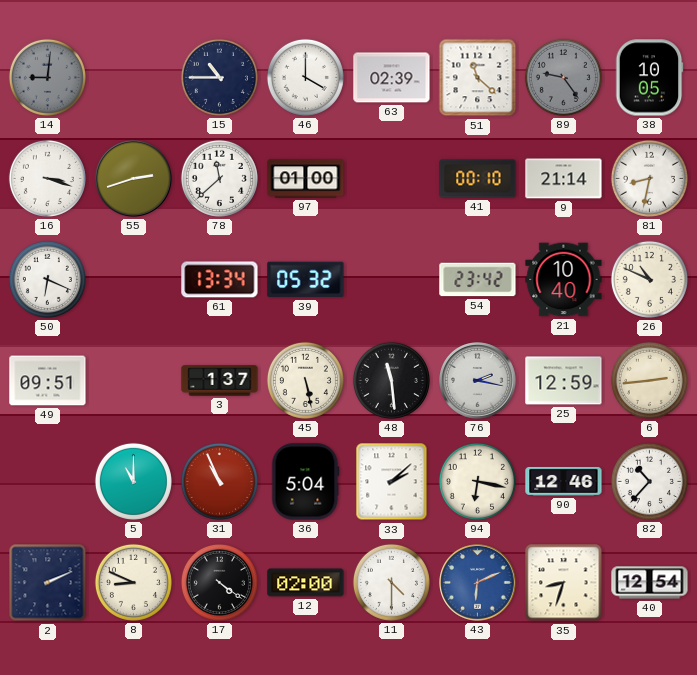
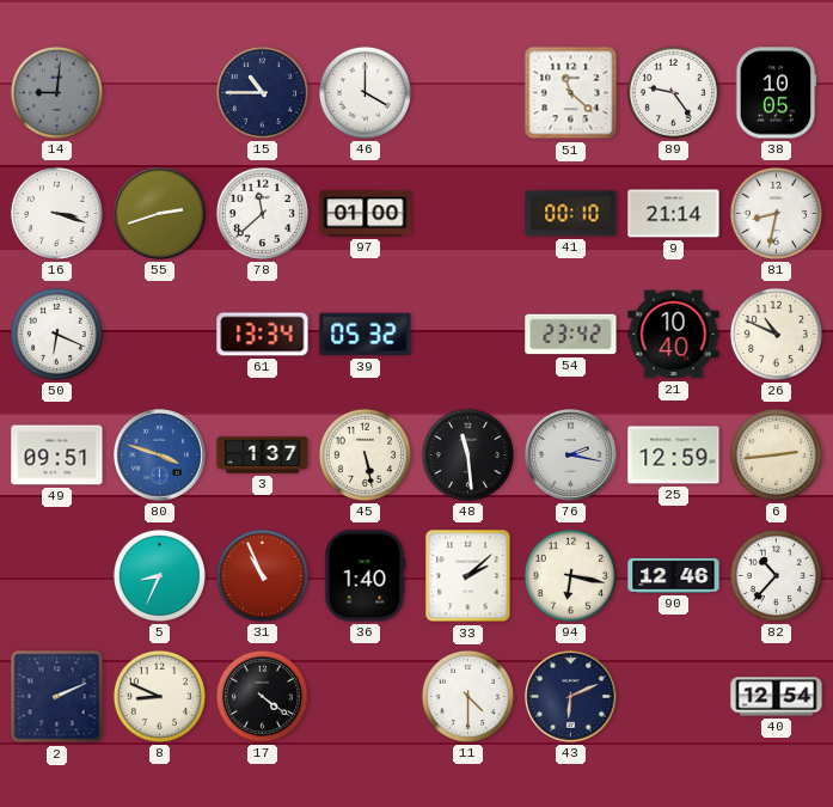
63: 02:39 -> none (392, 78)
89 dial: grey -> white (673, 92)
80: none -> 3:48 (160, 456)
5: 11:00 -> 8:34 (159, 575)
36: 5:04 -> 1:40 (366, 576)
12: 02:00 -> none (306, 583)
43 dial: blue -> navy (571, 697)
35: 8:33 -> none (564, 583)
